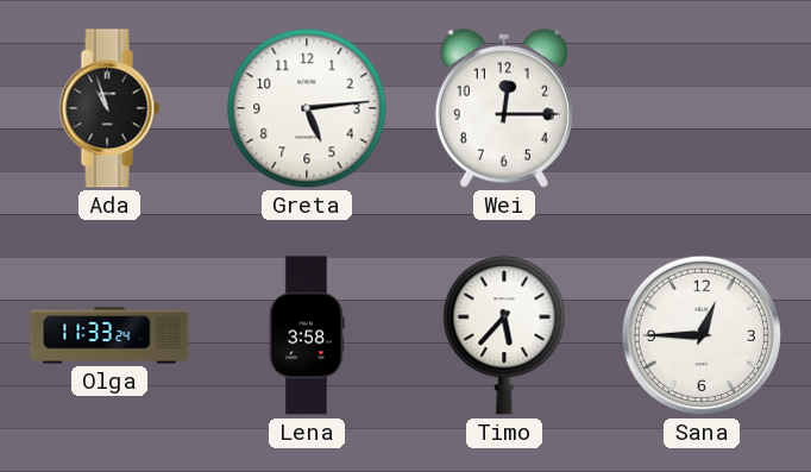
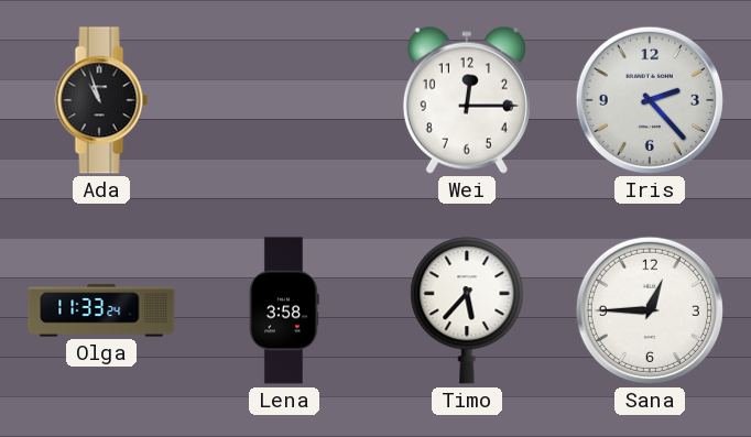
Greta: 5:14 -> none (307, 108)
Iris: none -> 2:23 (650, 100)
